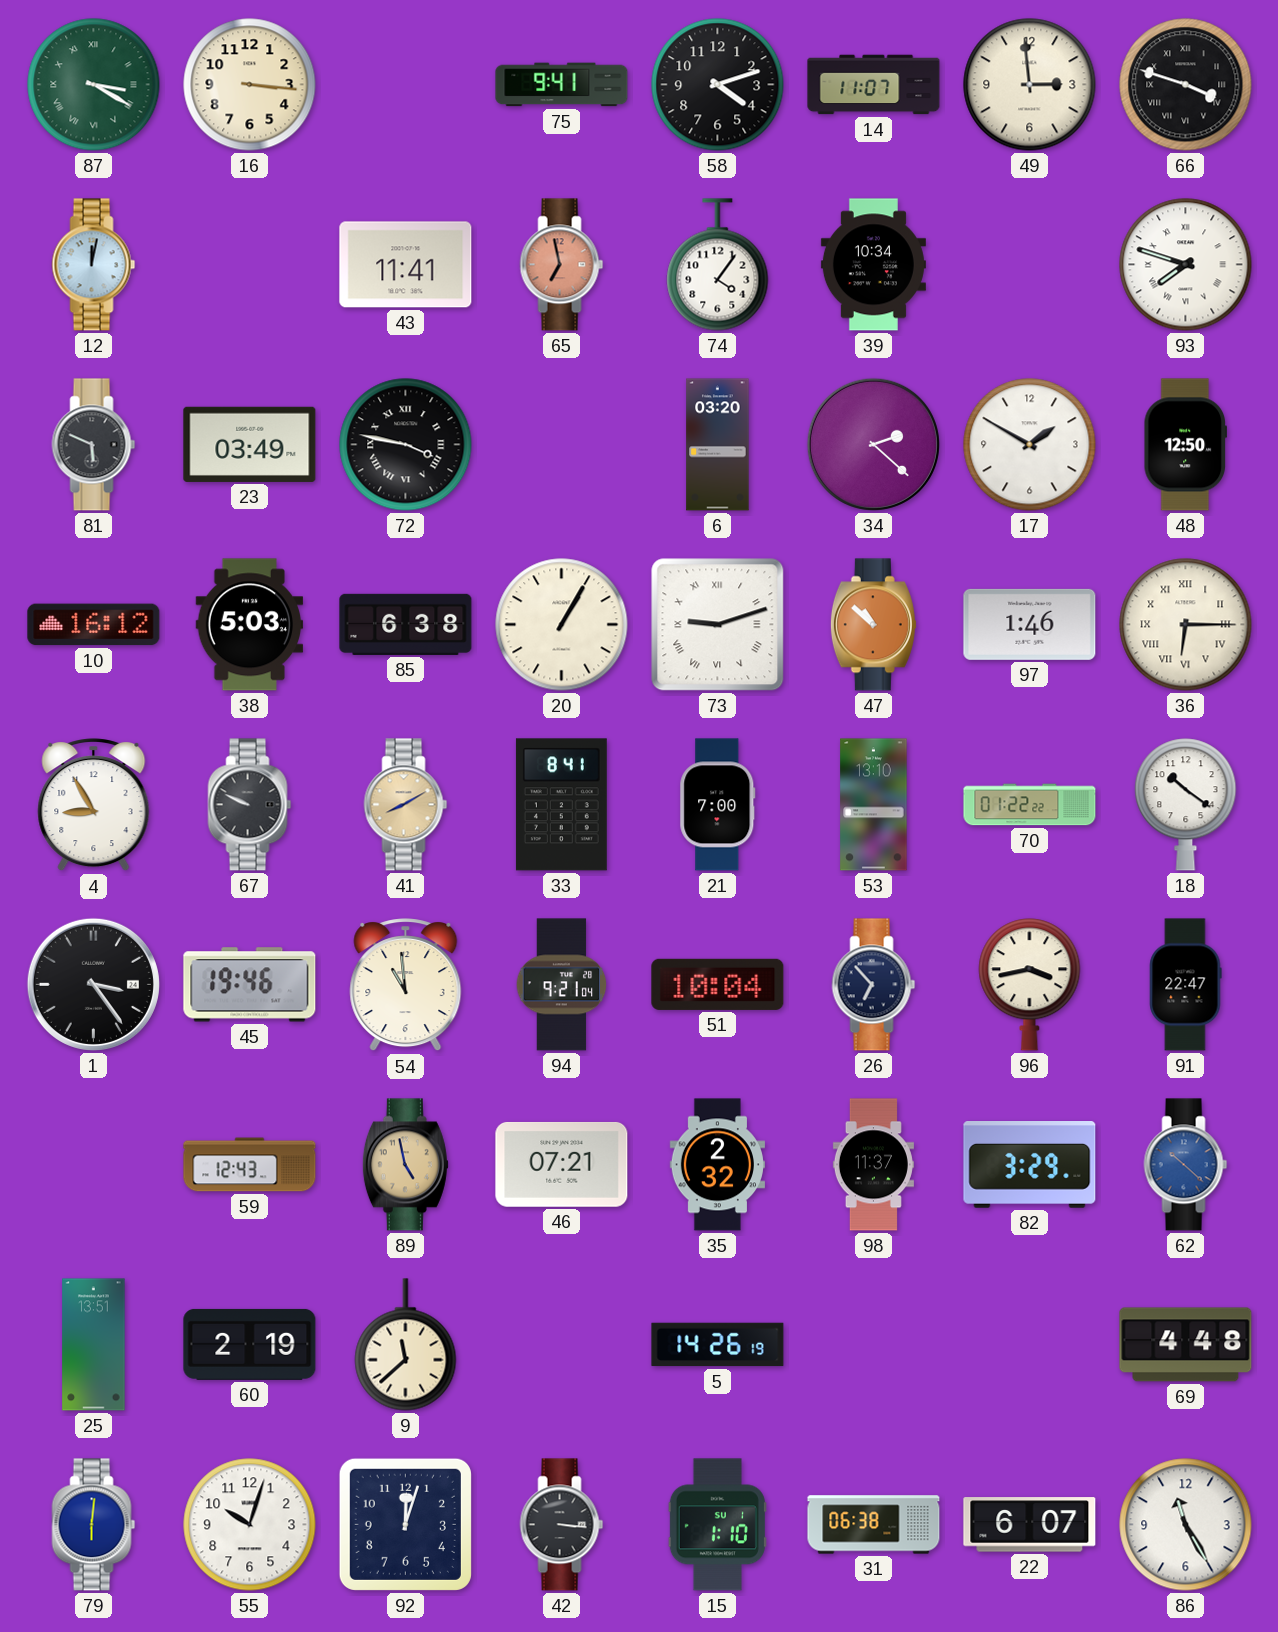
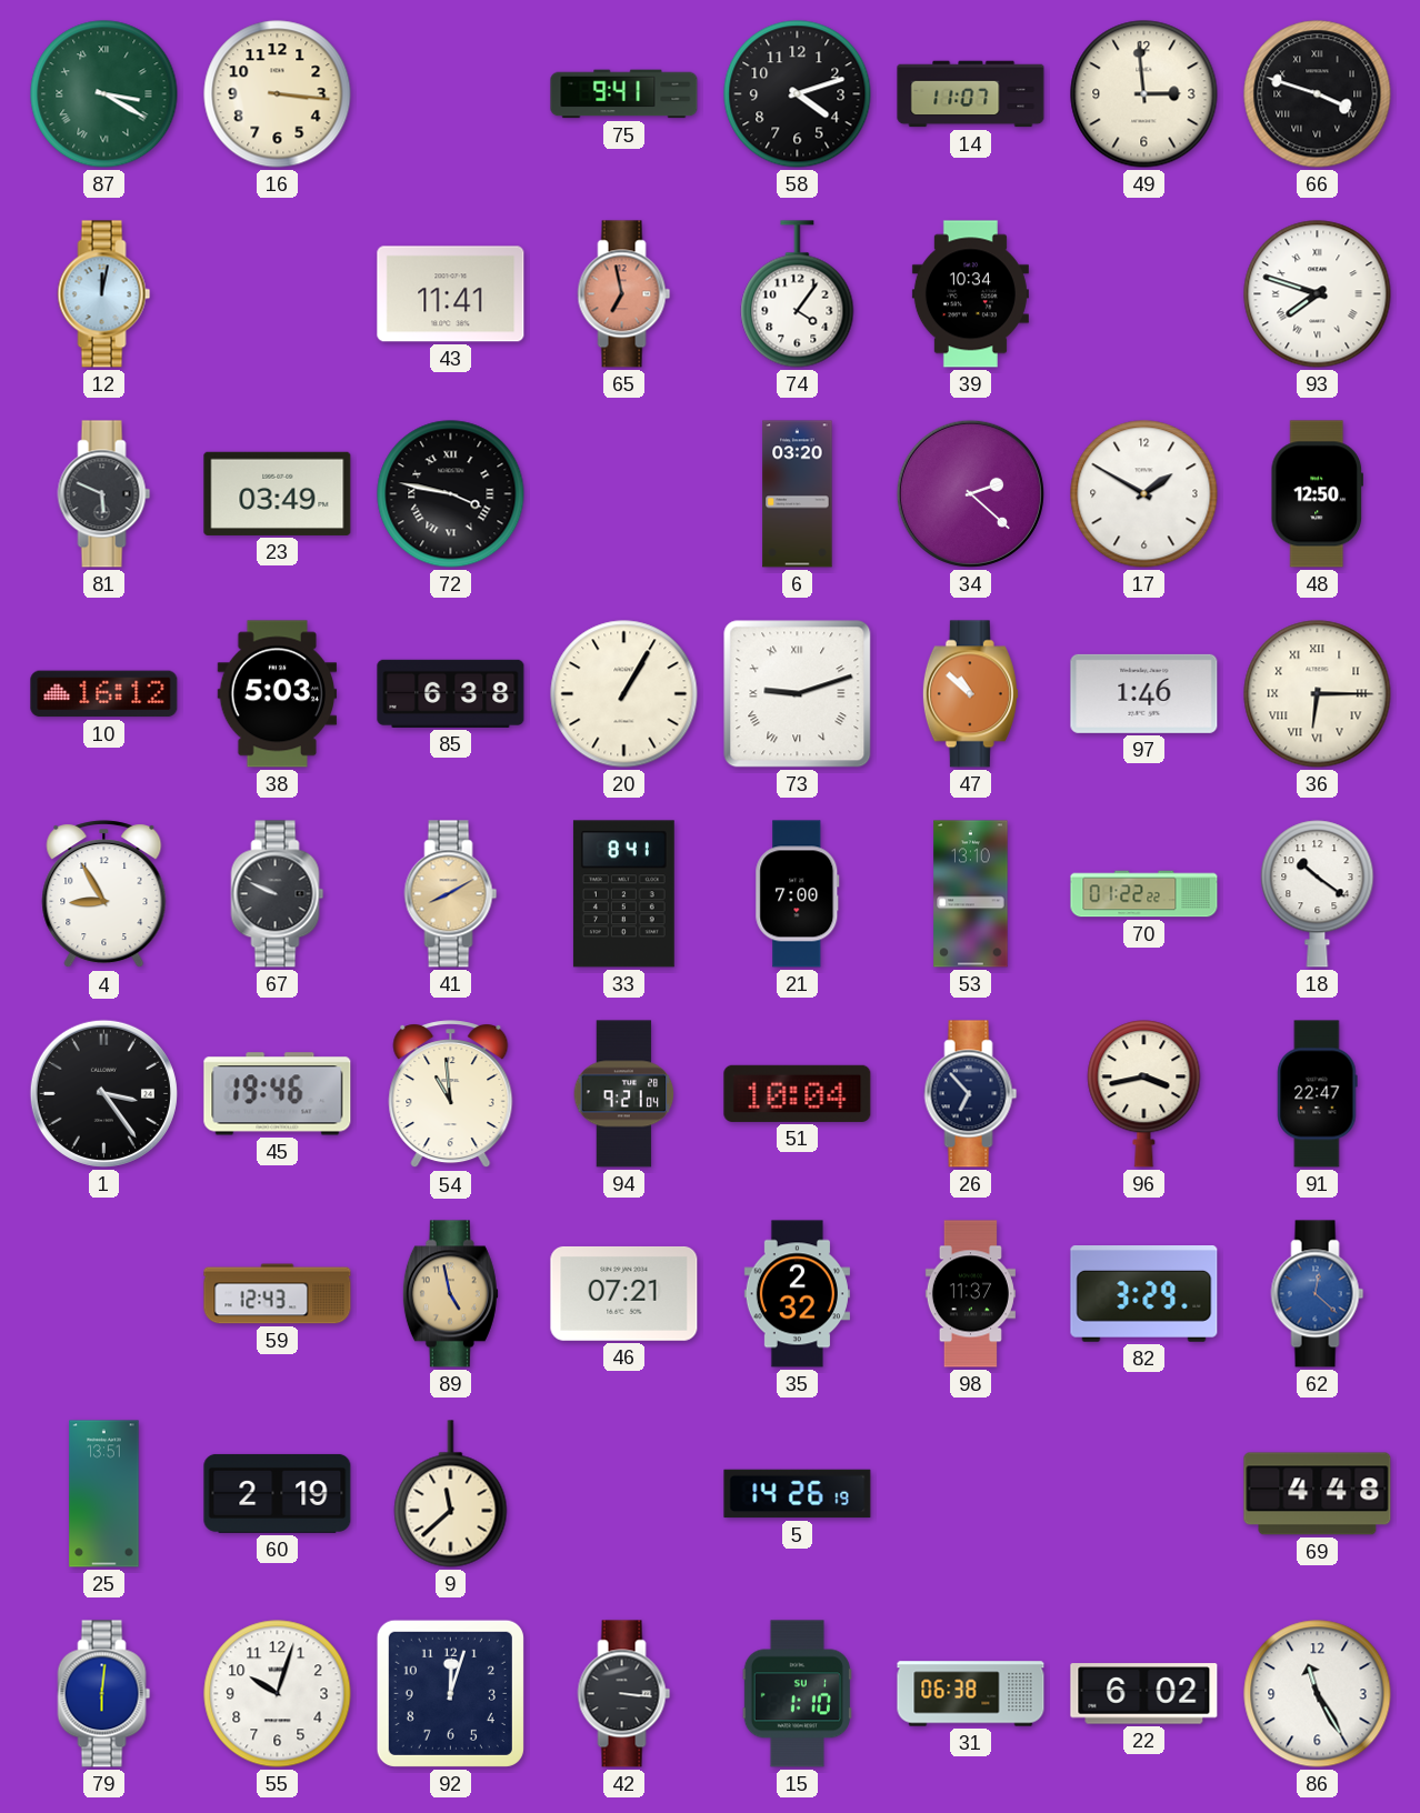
62: 10:22 -> 12:22 (1318, 1294)
22: 6:07 -> 6:02 (1144, 1694)
